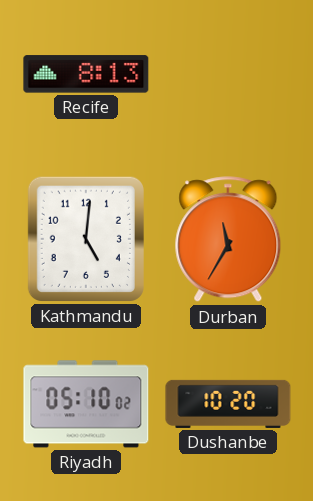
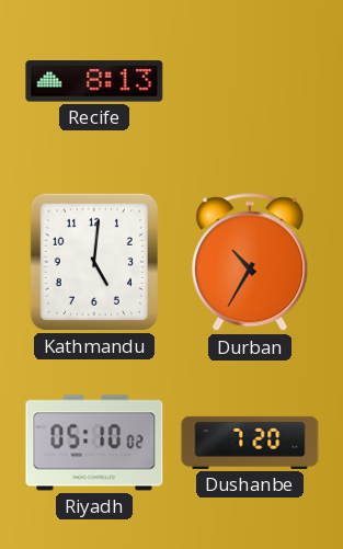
Durban: 11:35 -> 10:35 (250, 263)
Dushanbe: 10:20 -> 7:20 (250, 443)
